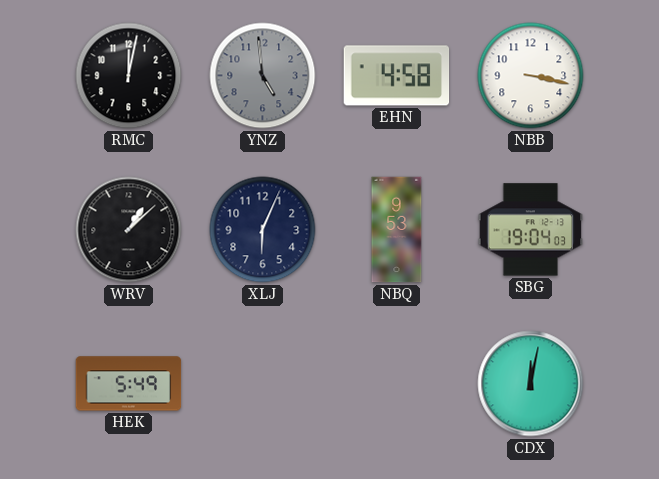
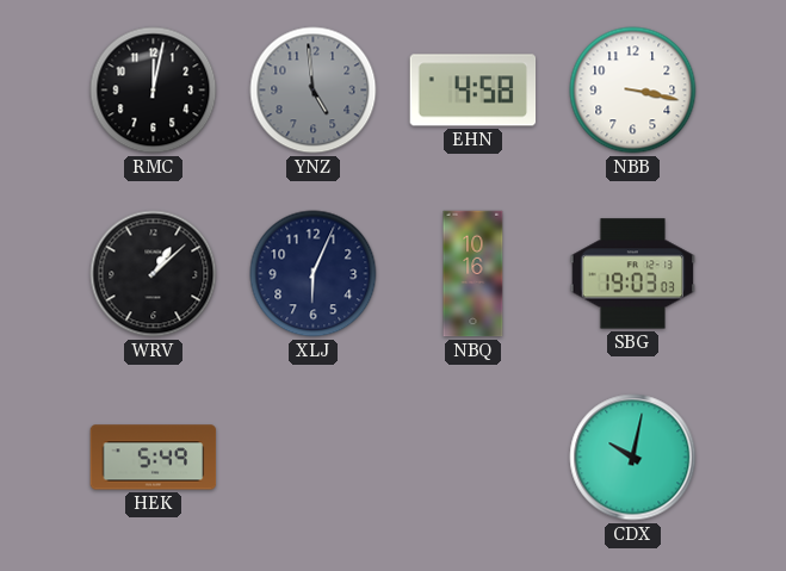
NBQ: 9:53 -> 10:16 (474, 274)
SBG: 19:04 -> 19:03 (633, 274)
CDX: 12:02 -> 10:02 (633, 458)
